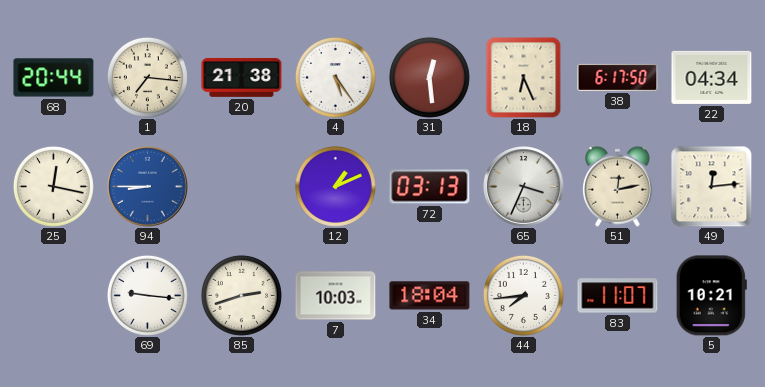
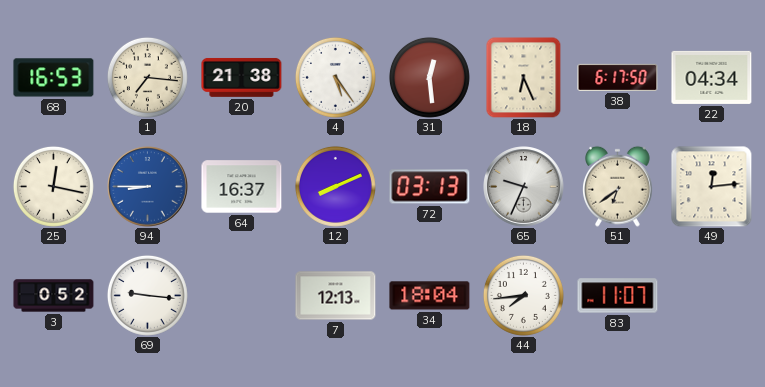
68: 20:44 -> 16:53 (54, 78)
64: none -> 16:37 (242, 187)
12: 1:11 -> 8:11 (335, 186)
65: 3:34 -> 9:34 (524, 187)
51: 12:13 -> 6:39 (618, 186)
3: none -> 0:52 (54, 296)
85: 2:42 -> none (241, 295)
7: 10:03 -> 12:13 (336, 296)
5: 10:21 -> none (711, 296)
